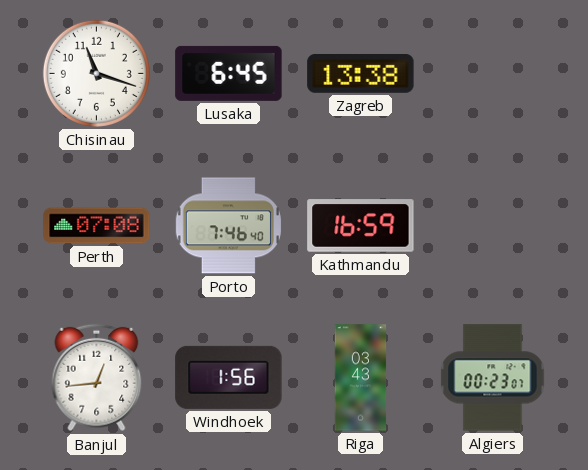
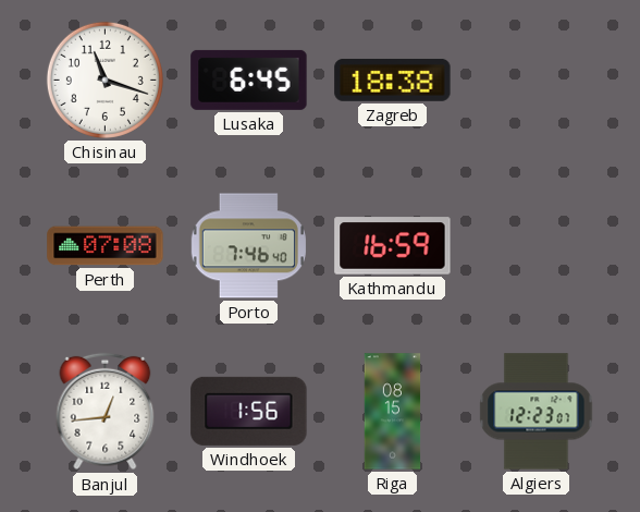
Zagreb: 13:38 -> 18:38 (393, 80)
Riga: 03:43 -> 08:15 (393, 412)
Algiers: 00:23 -> 12:23 (537, 412)
